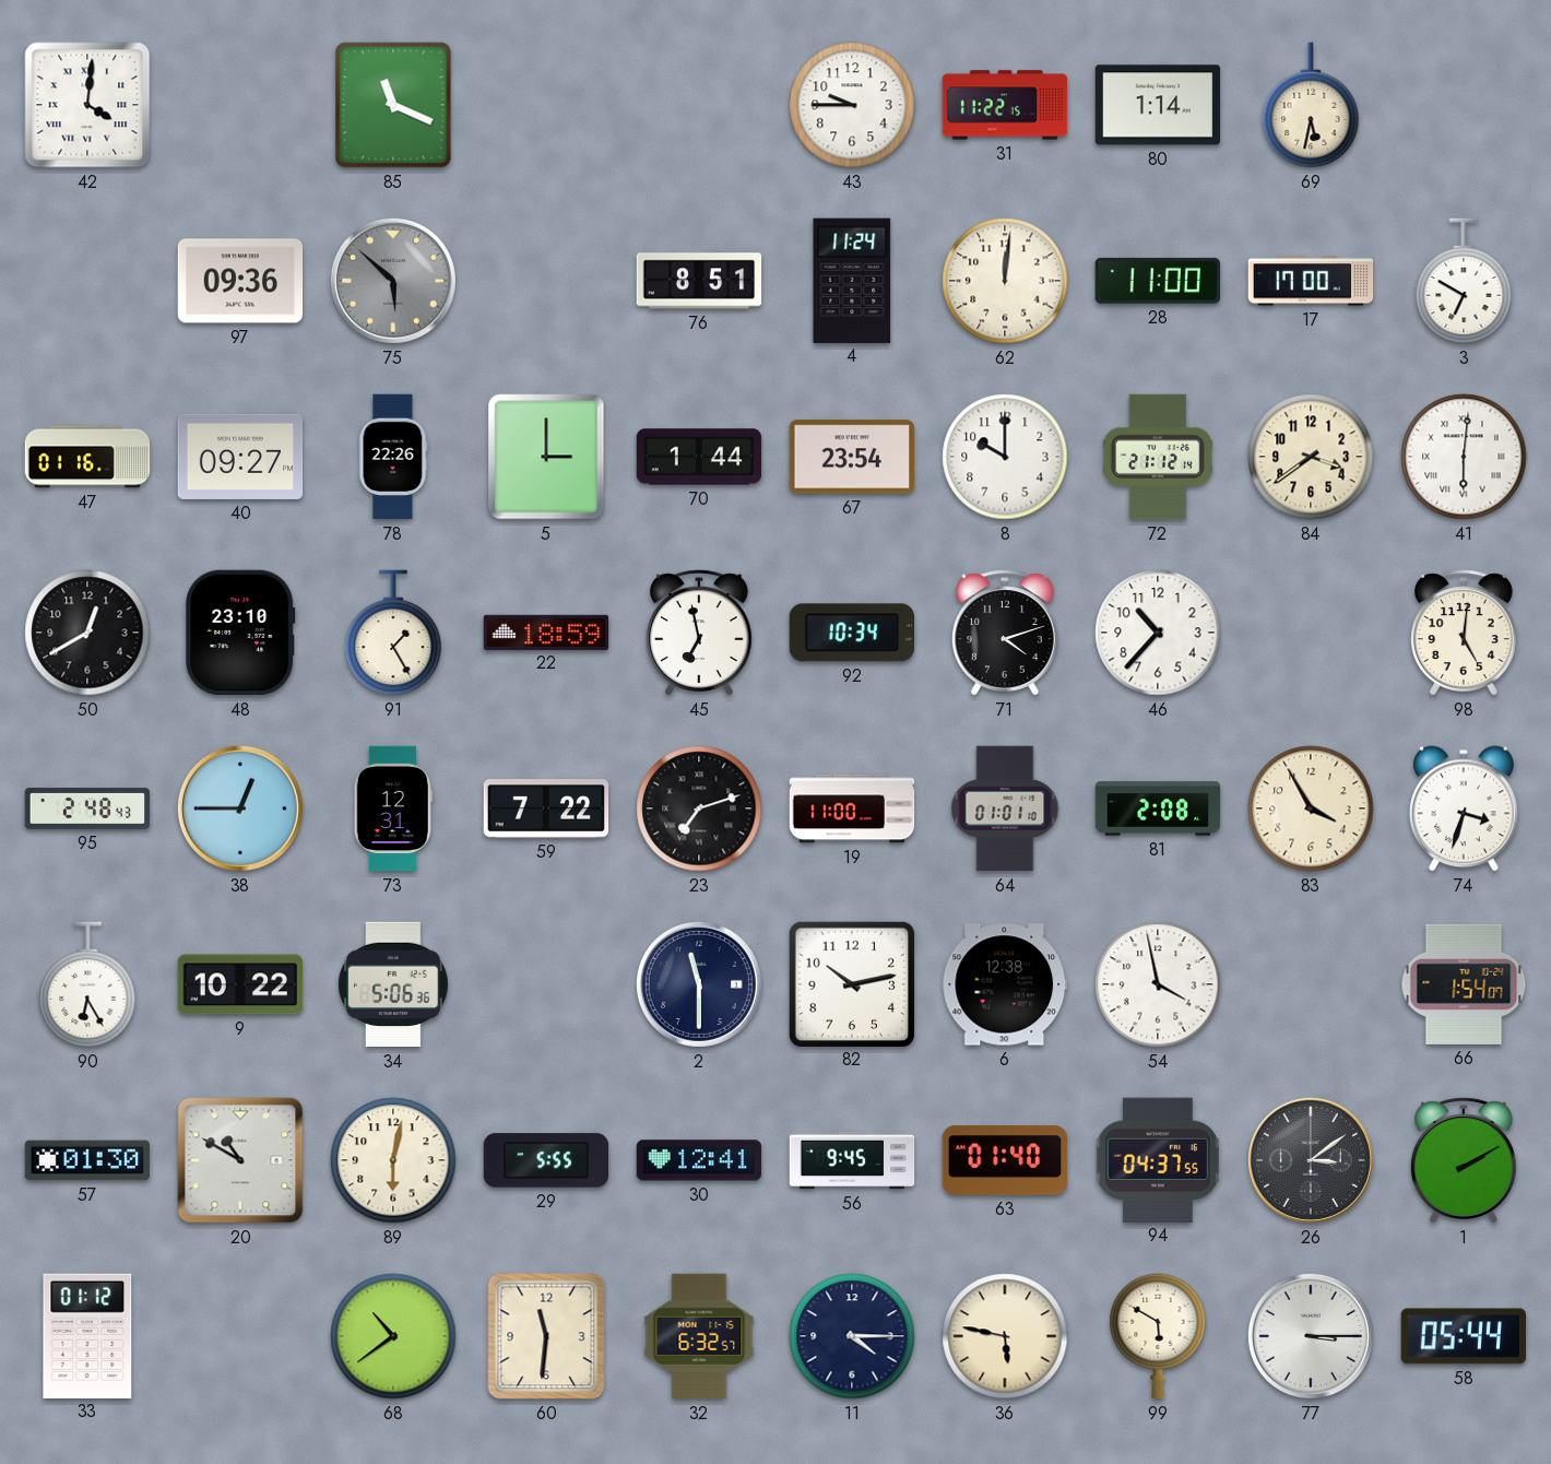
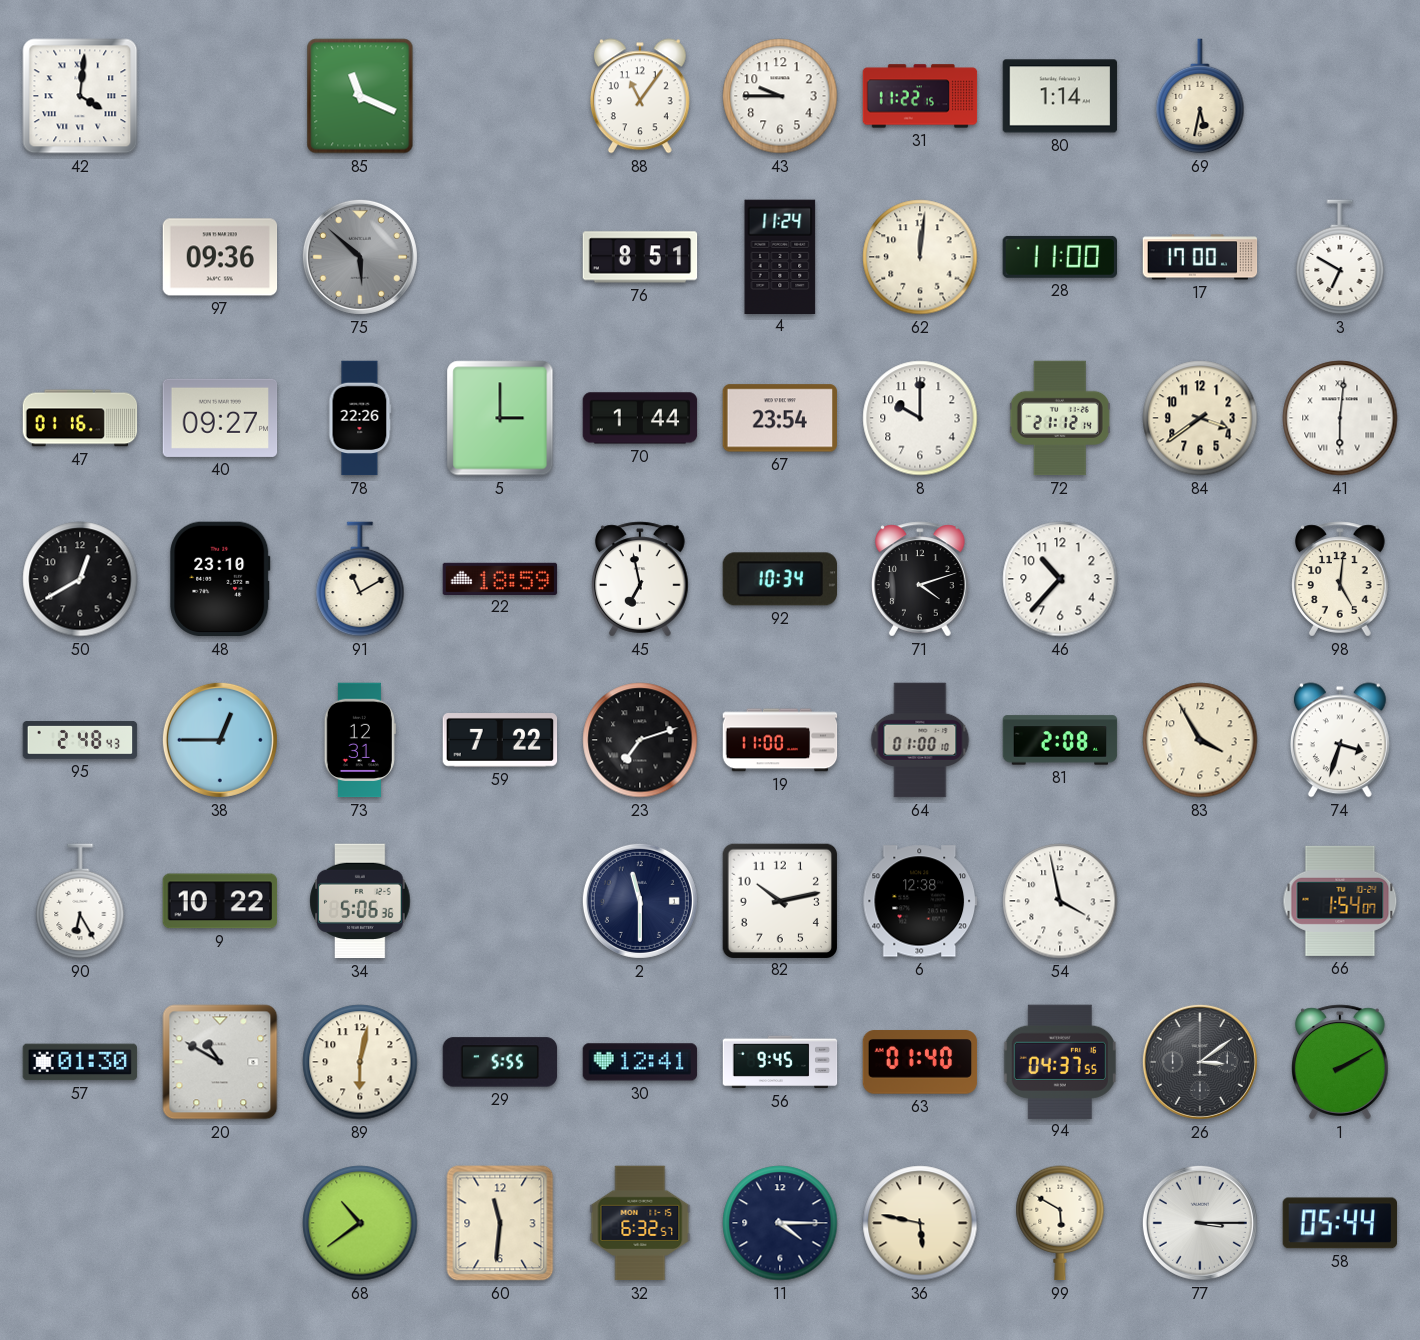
88: none -> 11:06 (640, 96)
91: 1:25 -> 11:10 (360, 579)
64: 01:01 -> 01:00 (920, 740)
33: 01:12 -> none (87, 1335)
